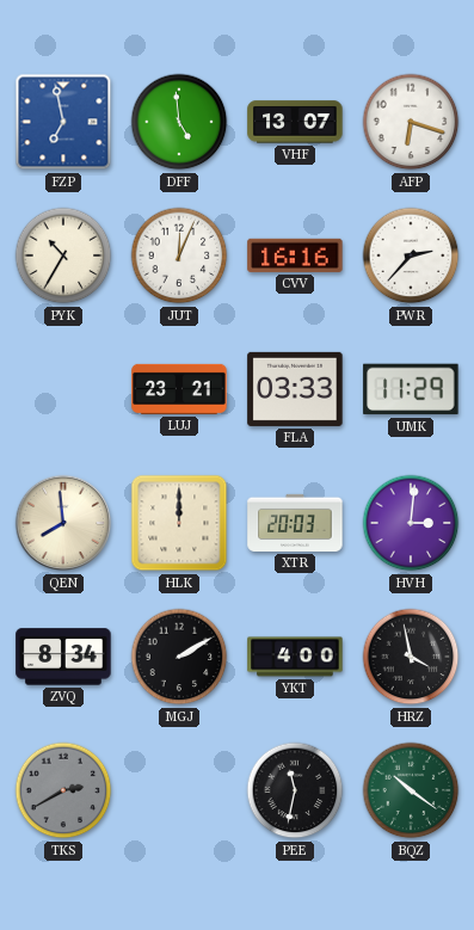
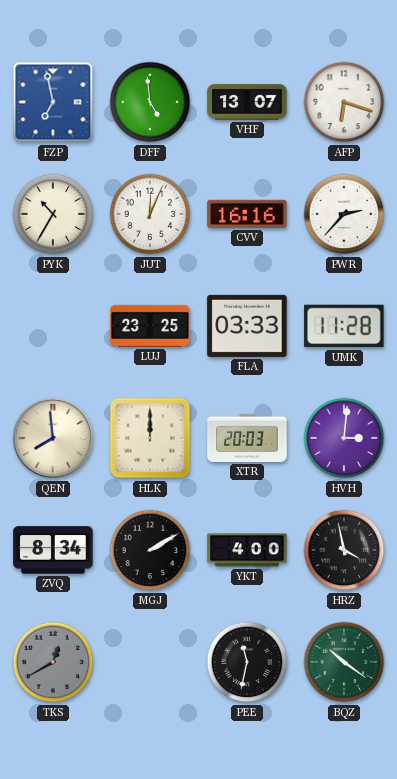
LUJ: 23:21 -> 23:25 (150, 326)
UMK: 11:29 -> 11:28 (344, 326)
TKS: 2:40 -> 12:40 (53, 662)
